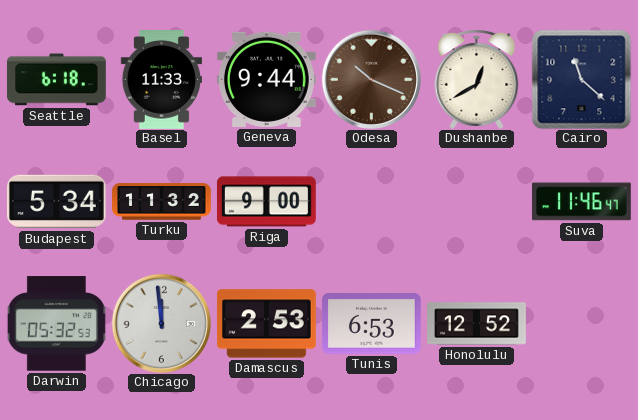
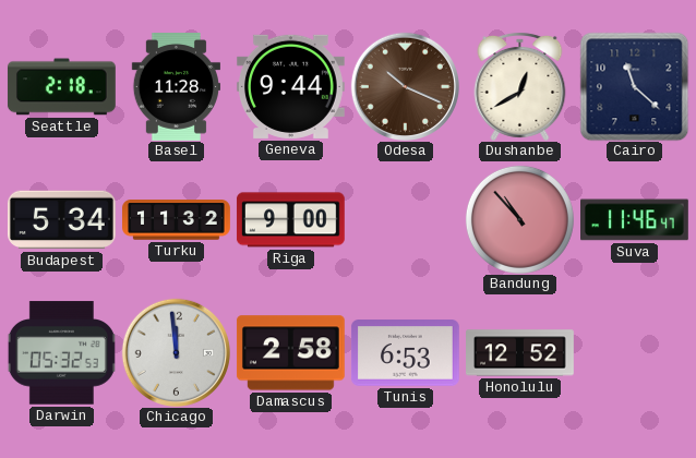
Seattle: 6:18 -> 2:18 (61, 87)
Basel: 11:33 -> 11:28 (176, 87)
Bandung: none -> 10:53 (519, 219)
Damascus: 2:53 -> 2:58 (290, 353)
